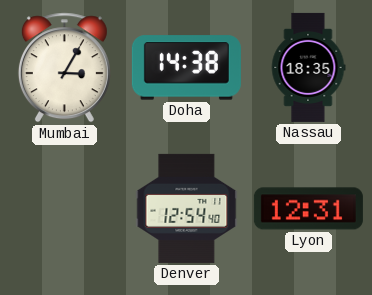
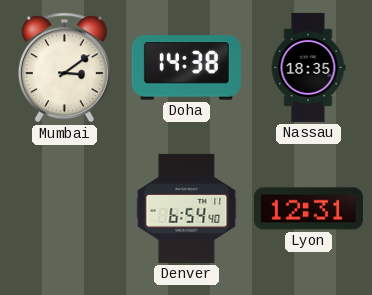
Mumbai: 3:05 -> 3:09 (64, 68)
Denver: 12:54 -> 6:54 (187, 208)
